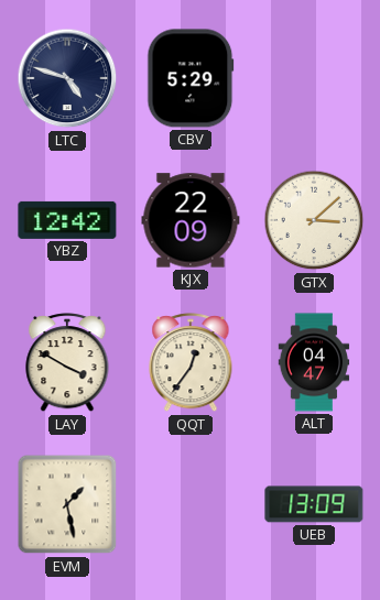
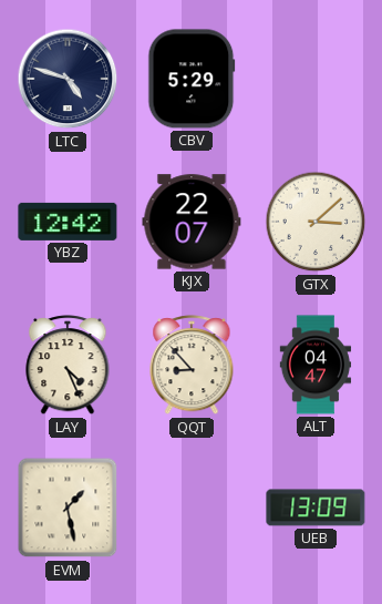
KJX: 22:09 -> 22:07 (192, 222)
LAY: 3:50 -> 4:26 (68, 366)
QQT: 12:36 -> 8:53 (192, 366)
